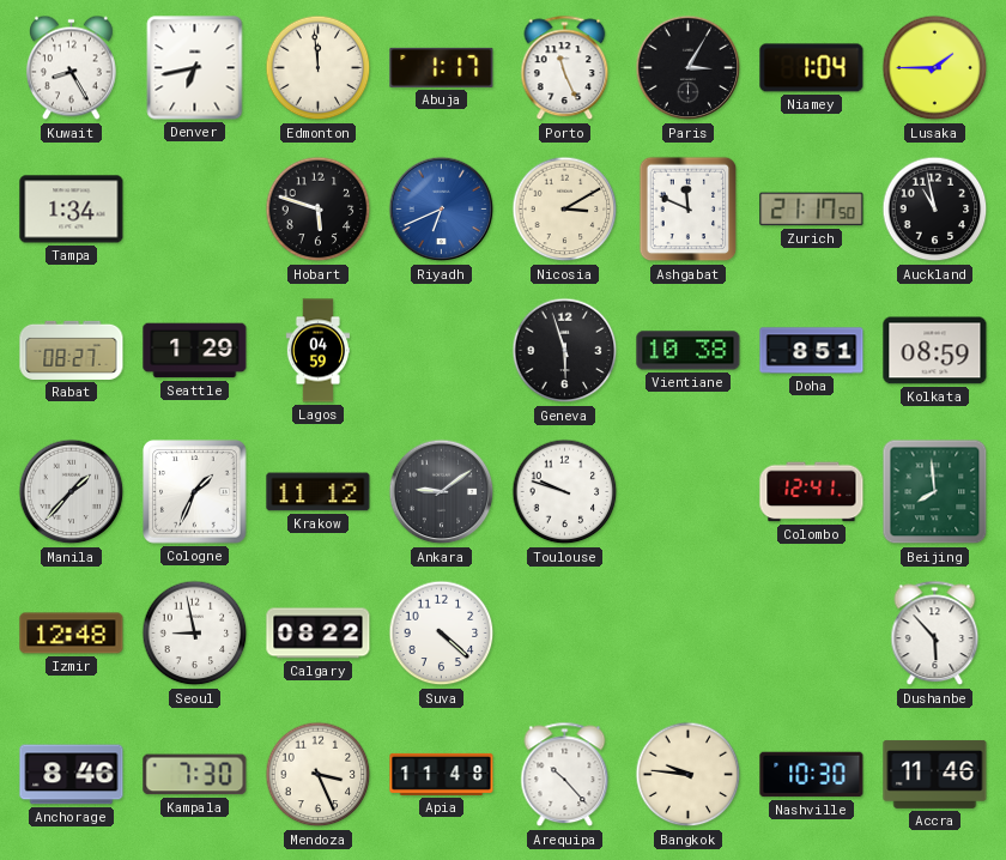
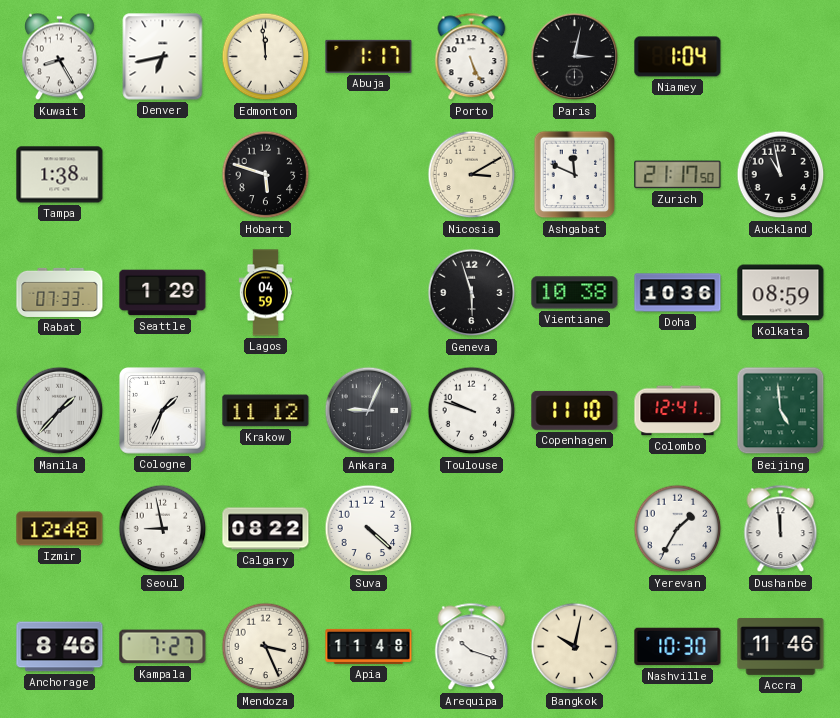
Porto: 11:26 -> 5:26 (472, 57)
Paris: 3:05 -> 3:02 (575, 57)
Lusaka: 1:45 -> none (935, 68)
Tampa: 1:34 -> 1:38 (60, 175)
Riyadh: 6:41 -> none (442, 210)
Rabat: 08:27 -> 07:33 (60, 292)
Doha: 8:51 -> 10:36 (678, 293)
Ankara: 9:09 -> 9:04 (369, 411)
Copenhagen: none -> 11:10 (575, 410)
Beijing: 7:59 -> 4:59 (781, 411)
Yerevan: none -> 1:35 (678, 529)
Dushanbe: 5:53 -> 11:59 (781, 529)
Kampala: 7:30 -> 7:27 (163, 647)
Arequipa: 10:23 -> 10:18 (472, 647)
Bangkok: 9:46 -> 10:02 (575, 647)
